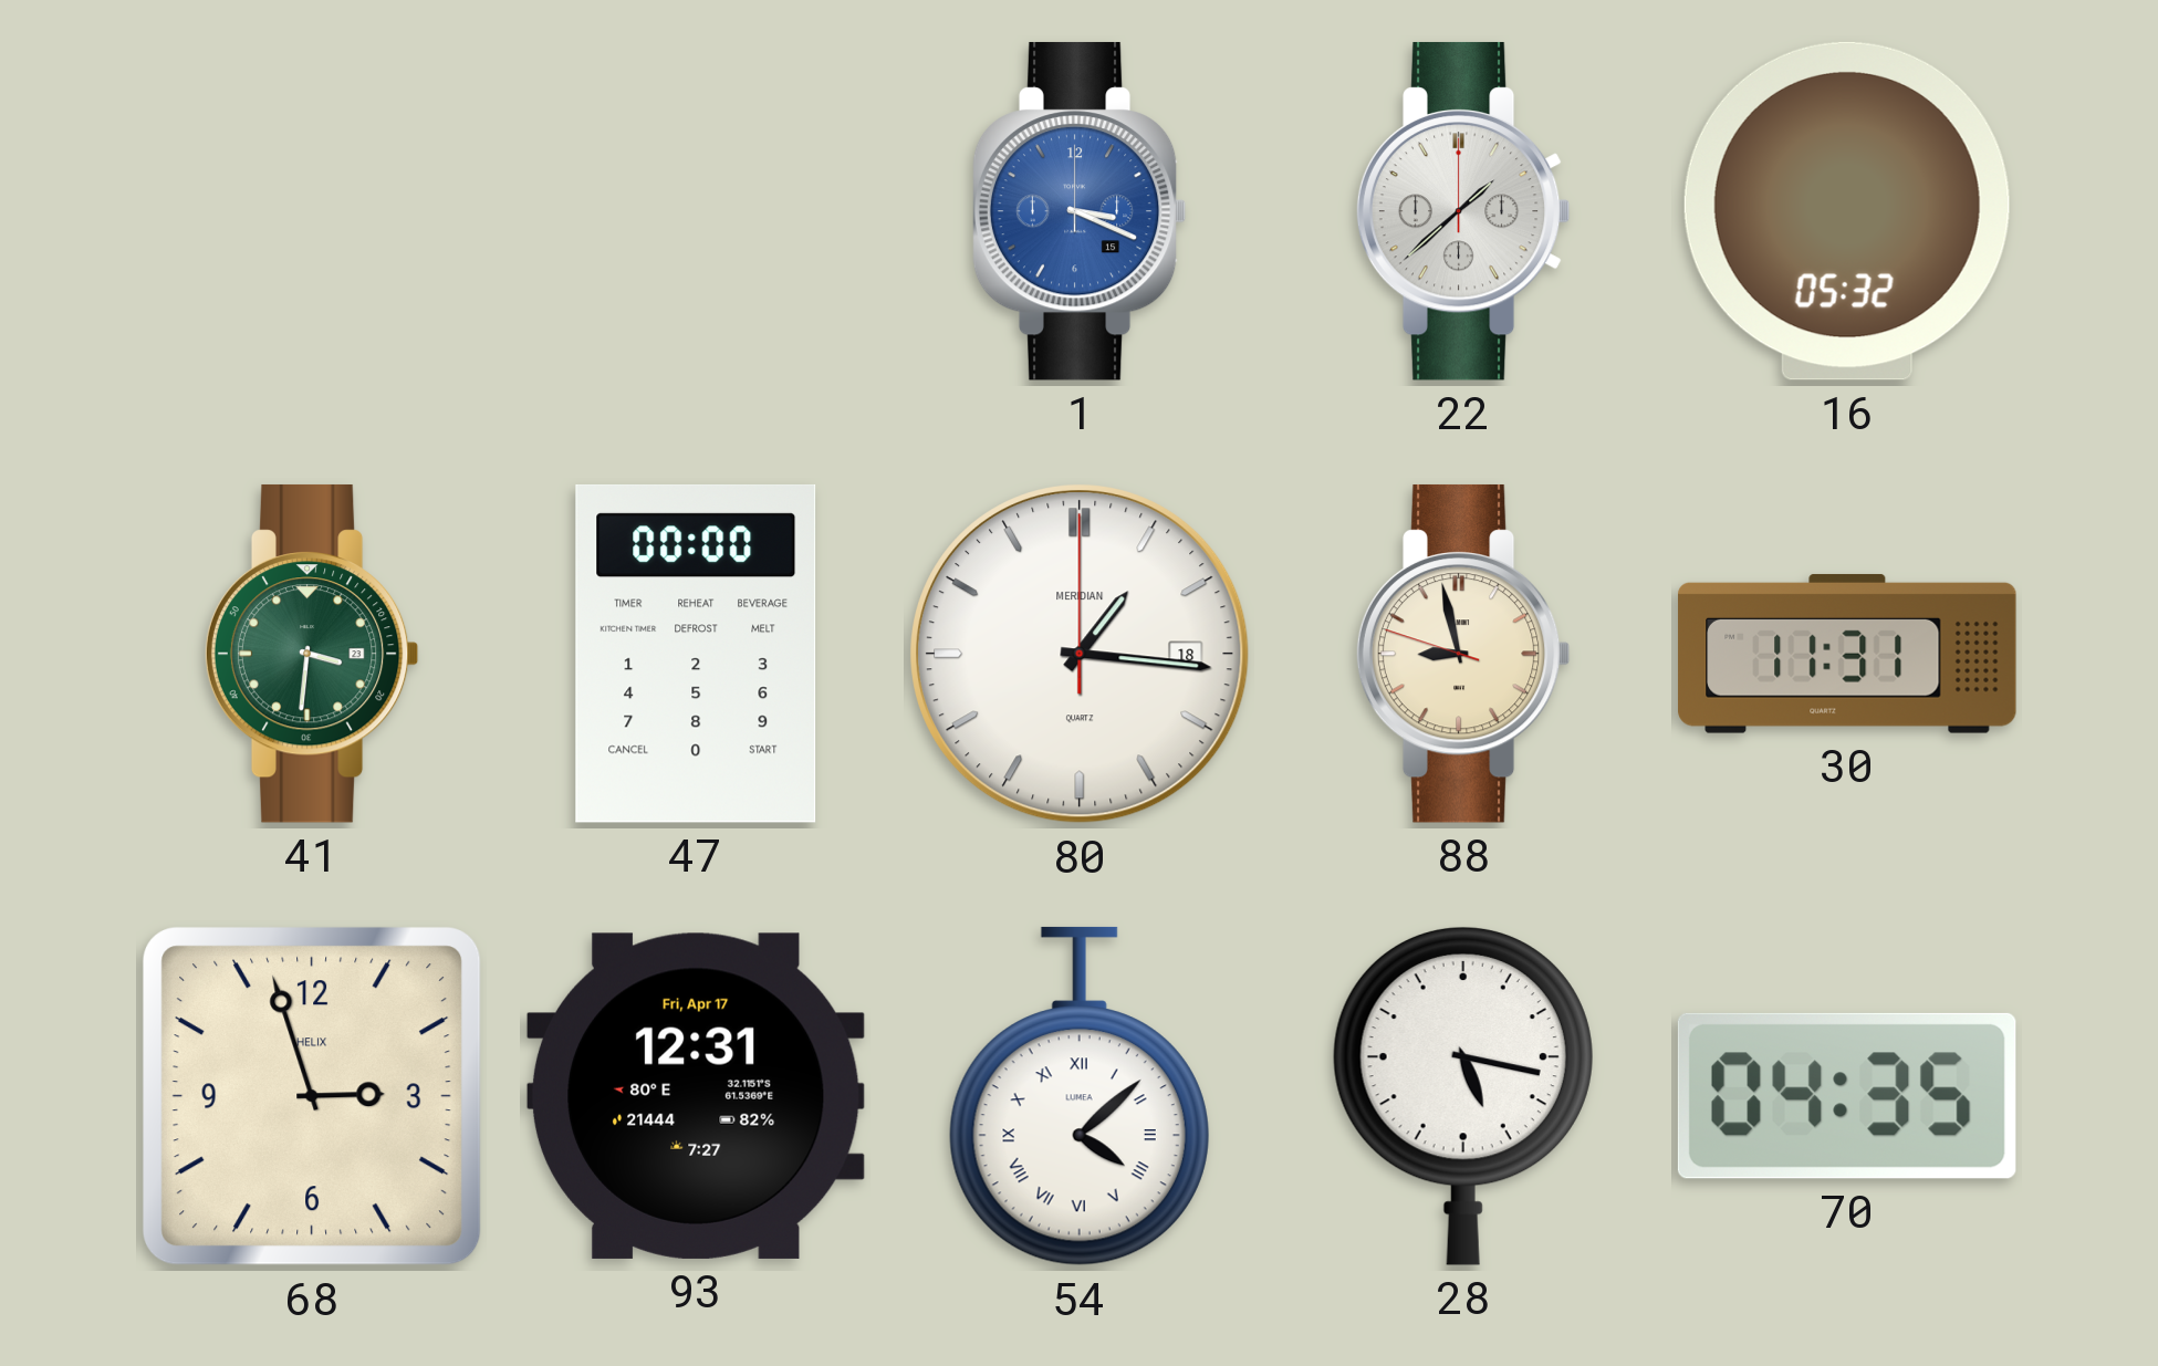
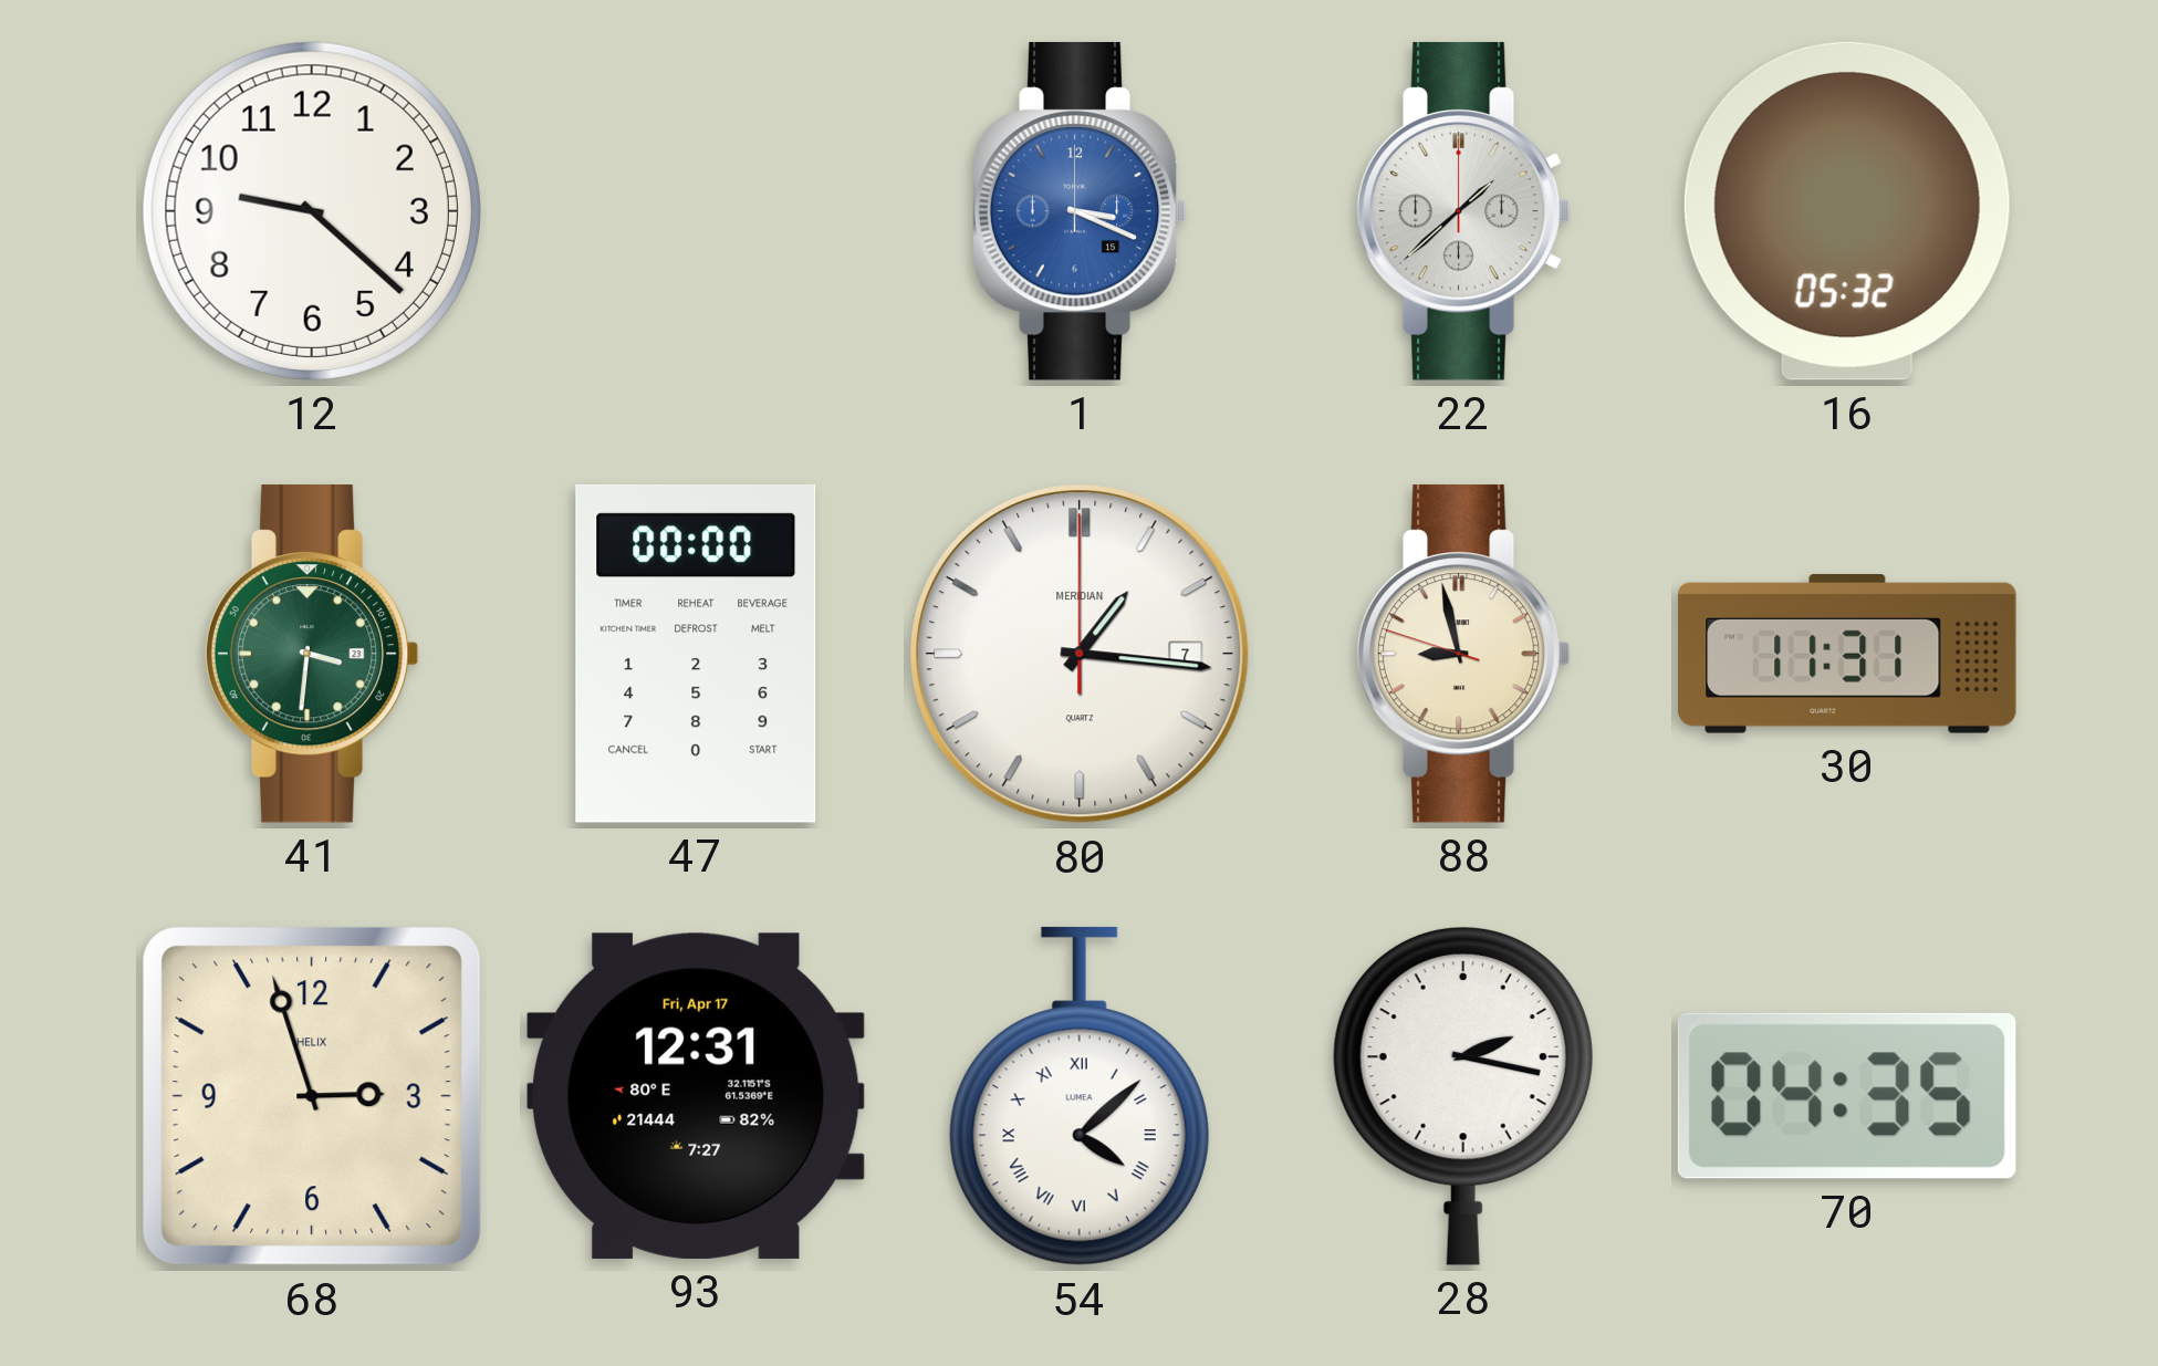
12: none -> 9:22 (312, 211)
80 date: 18 -> 7 (1081, 655)
28: 5:17 -> 2:17 (1463, 1095)
